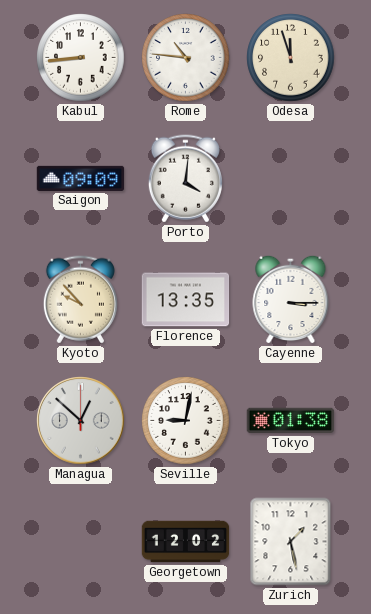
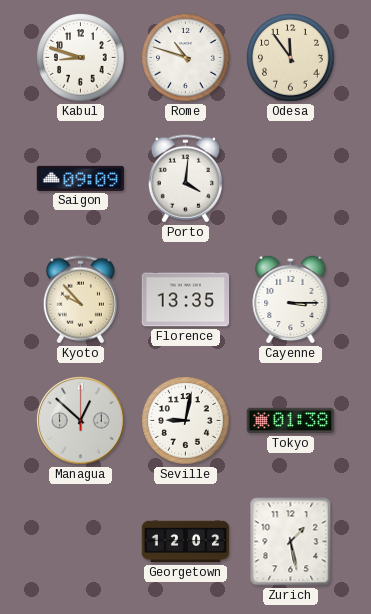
Kabul: 8:44 -> 8:48 (81, 58)
Rome: 10:46 -> 10:48 (186, 58)
Odesa: 11:57 -> 11:54 (291, 58)
